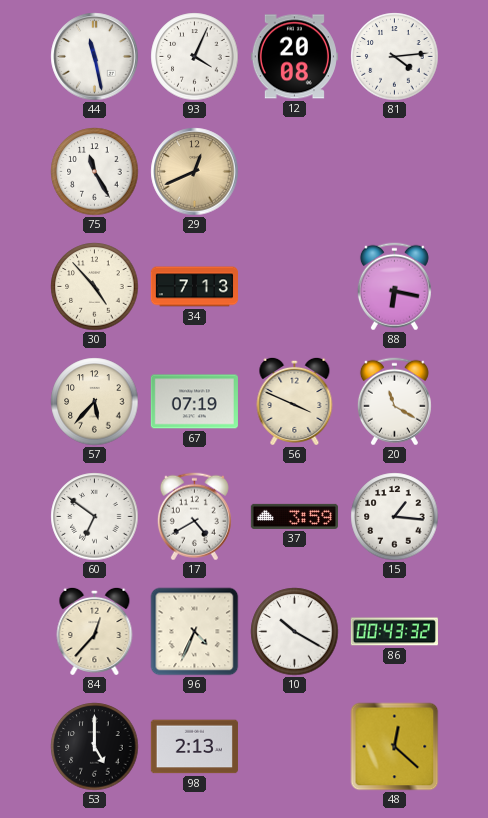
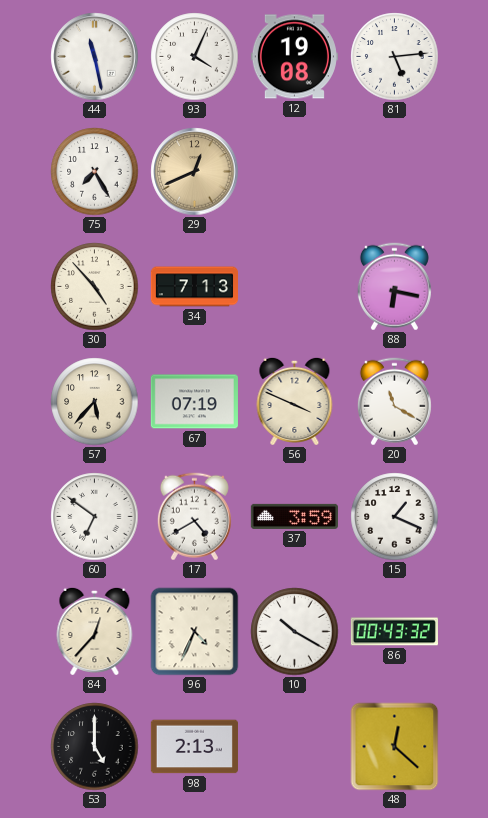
12: 20:08 -> 19:08 (294, 57)
81: 4:14 -> 5:14 (395, 57)
75: 11:25 -> 7:25 (95, 172)
15: 1:16 -> 1:19 (395, 517)
